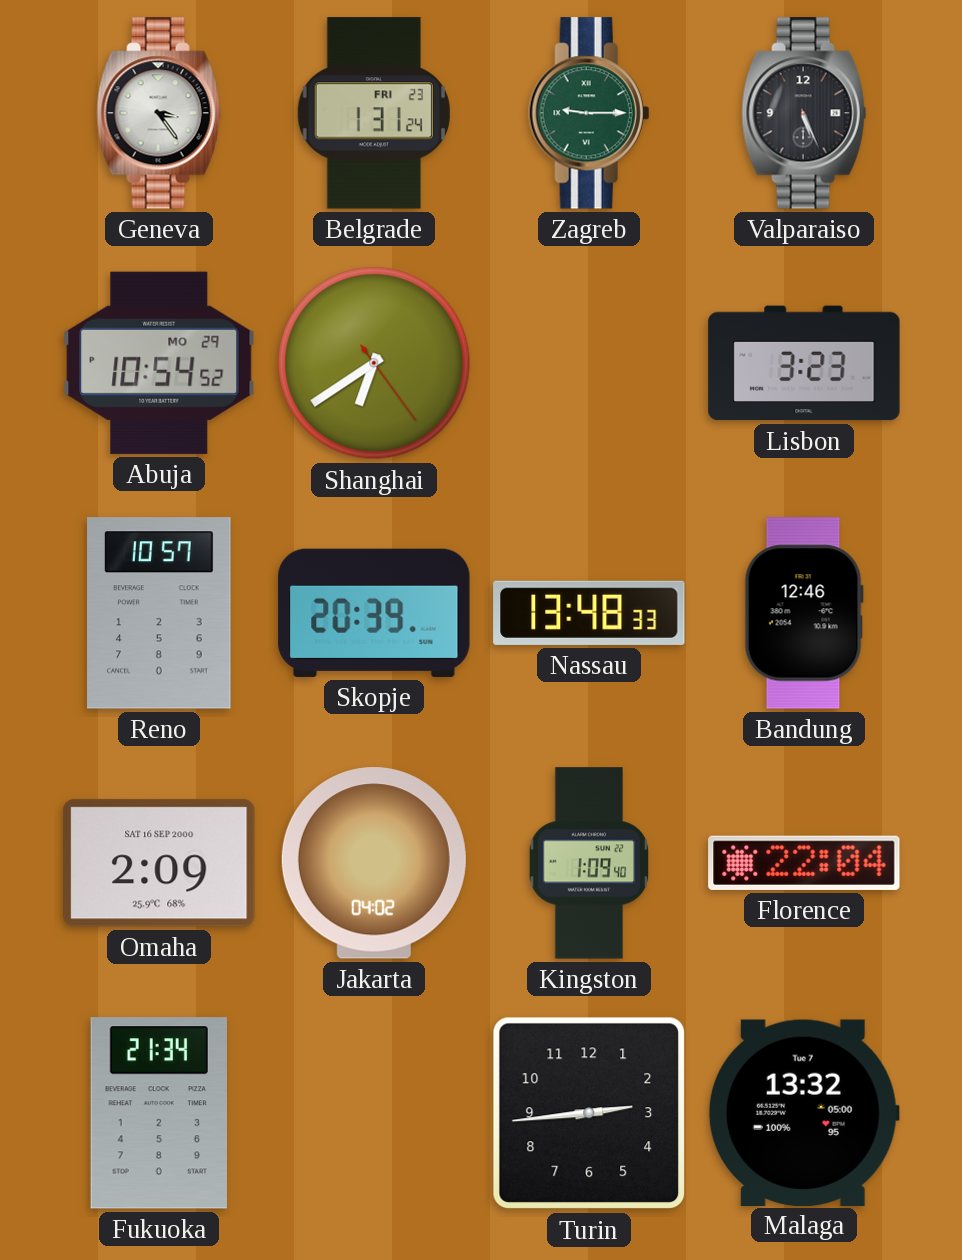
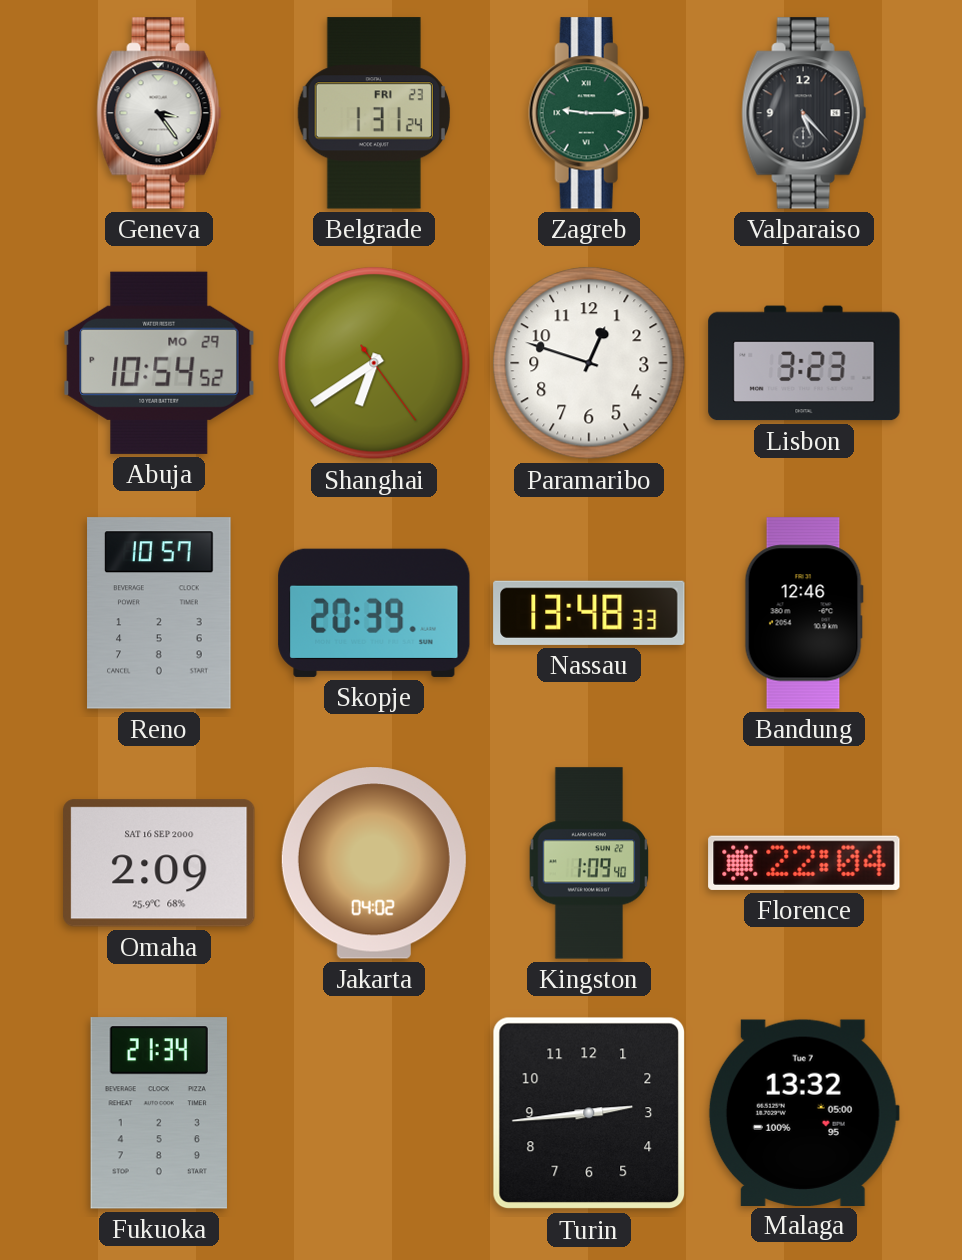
Valparaiso: 5:26 -> 5:23 (804, 113)
Paramaribo: none -> 12:48 (589, 363)
